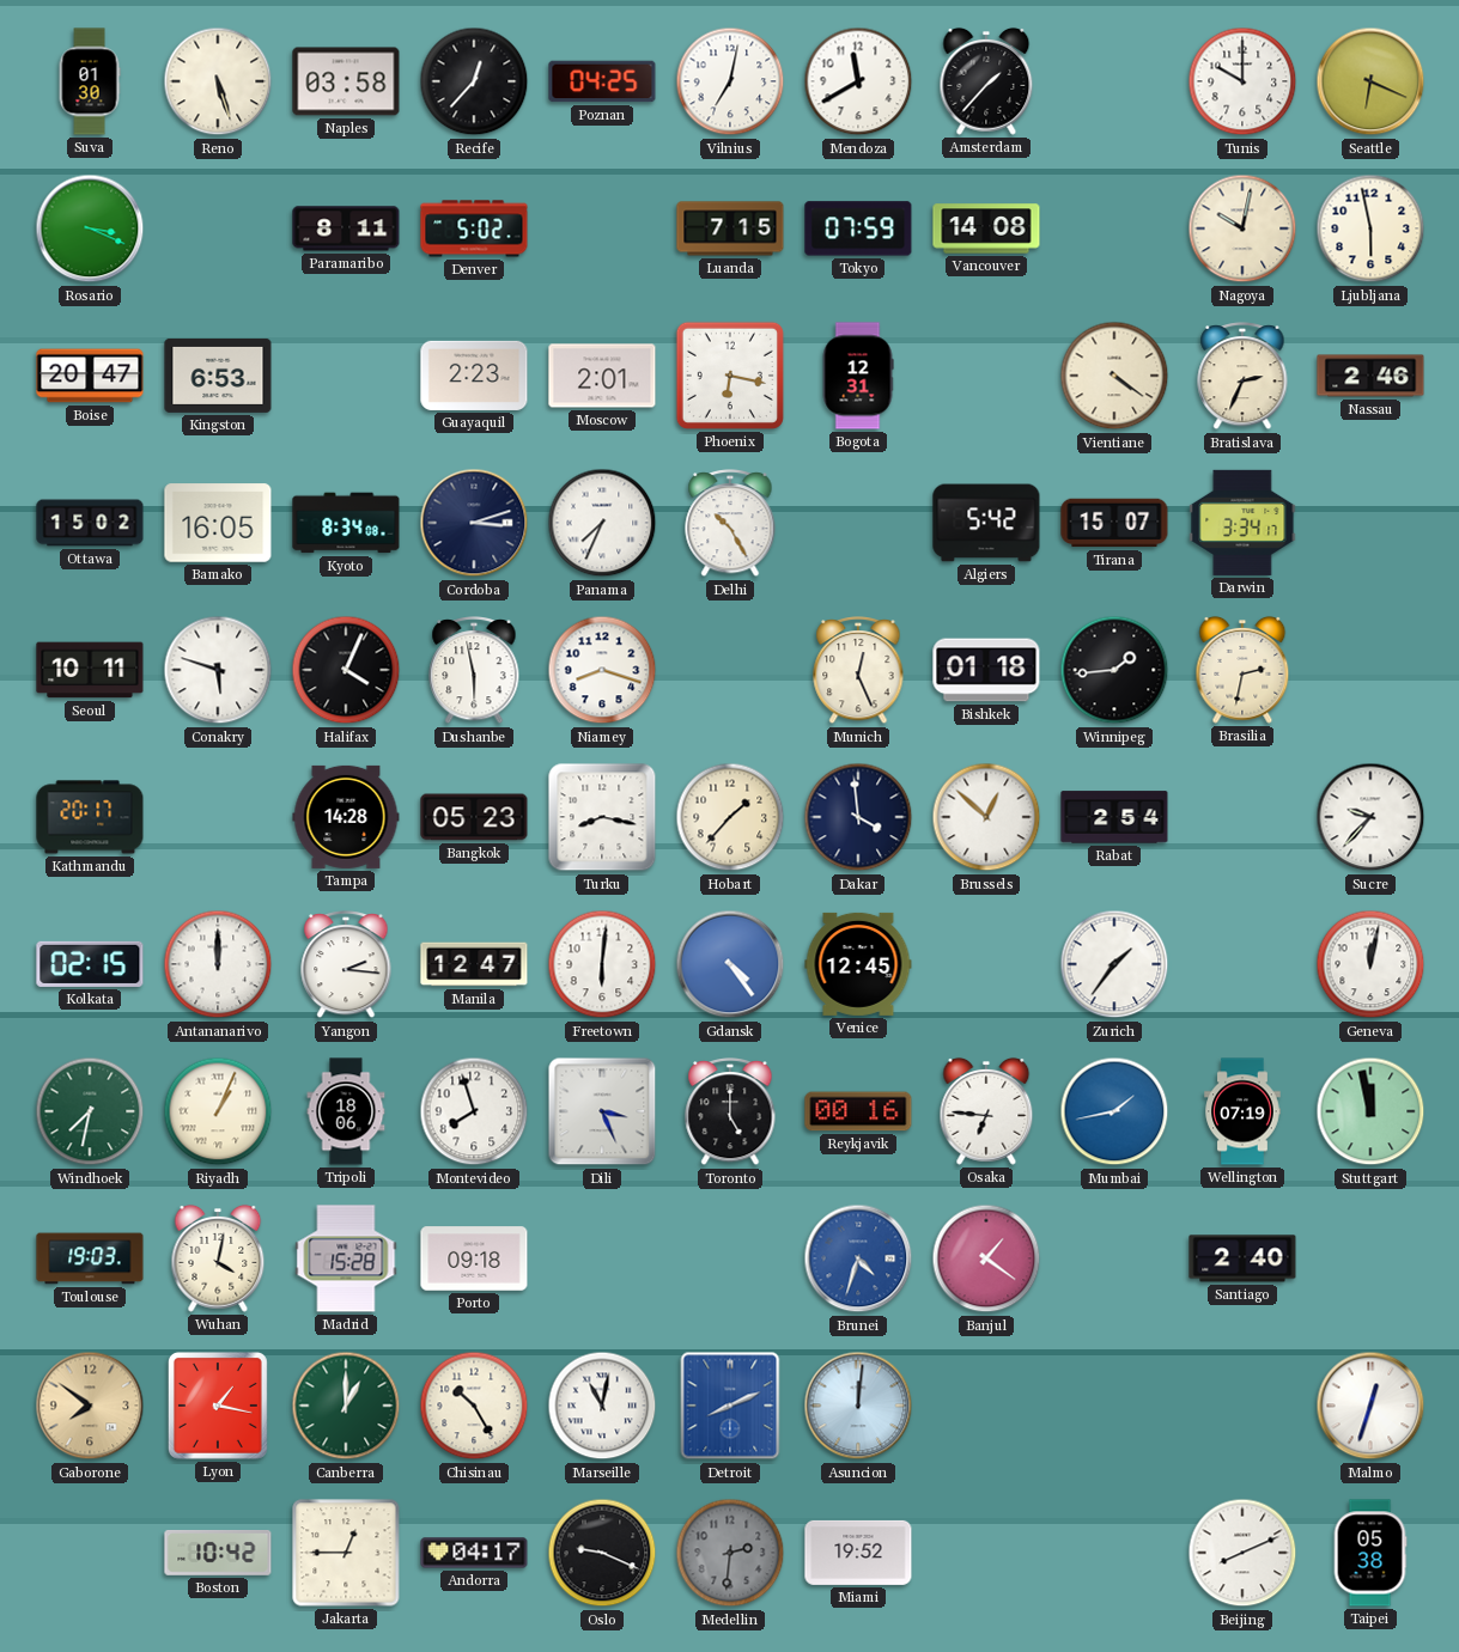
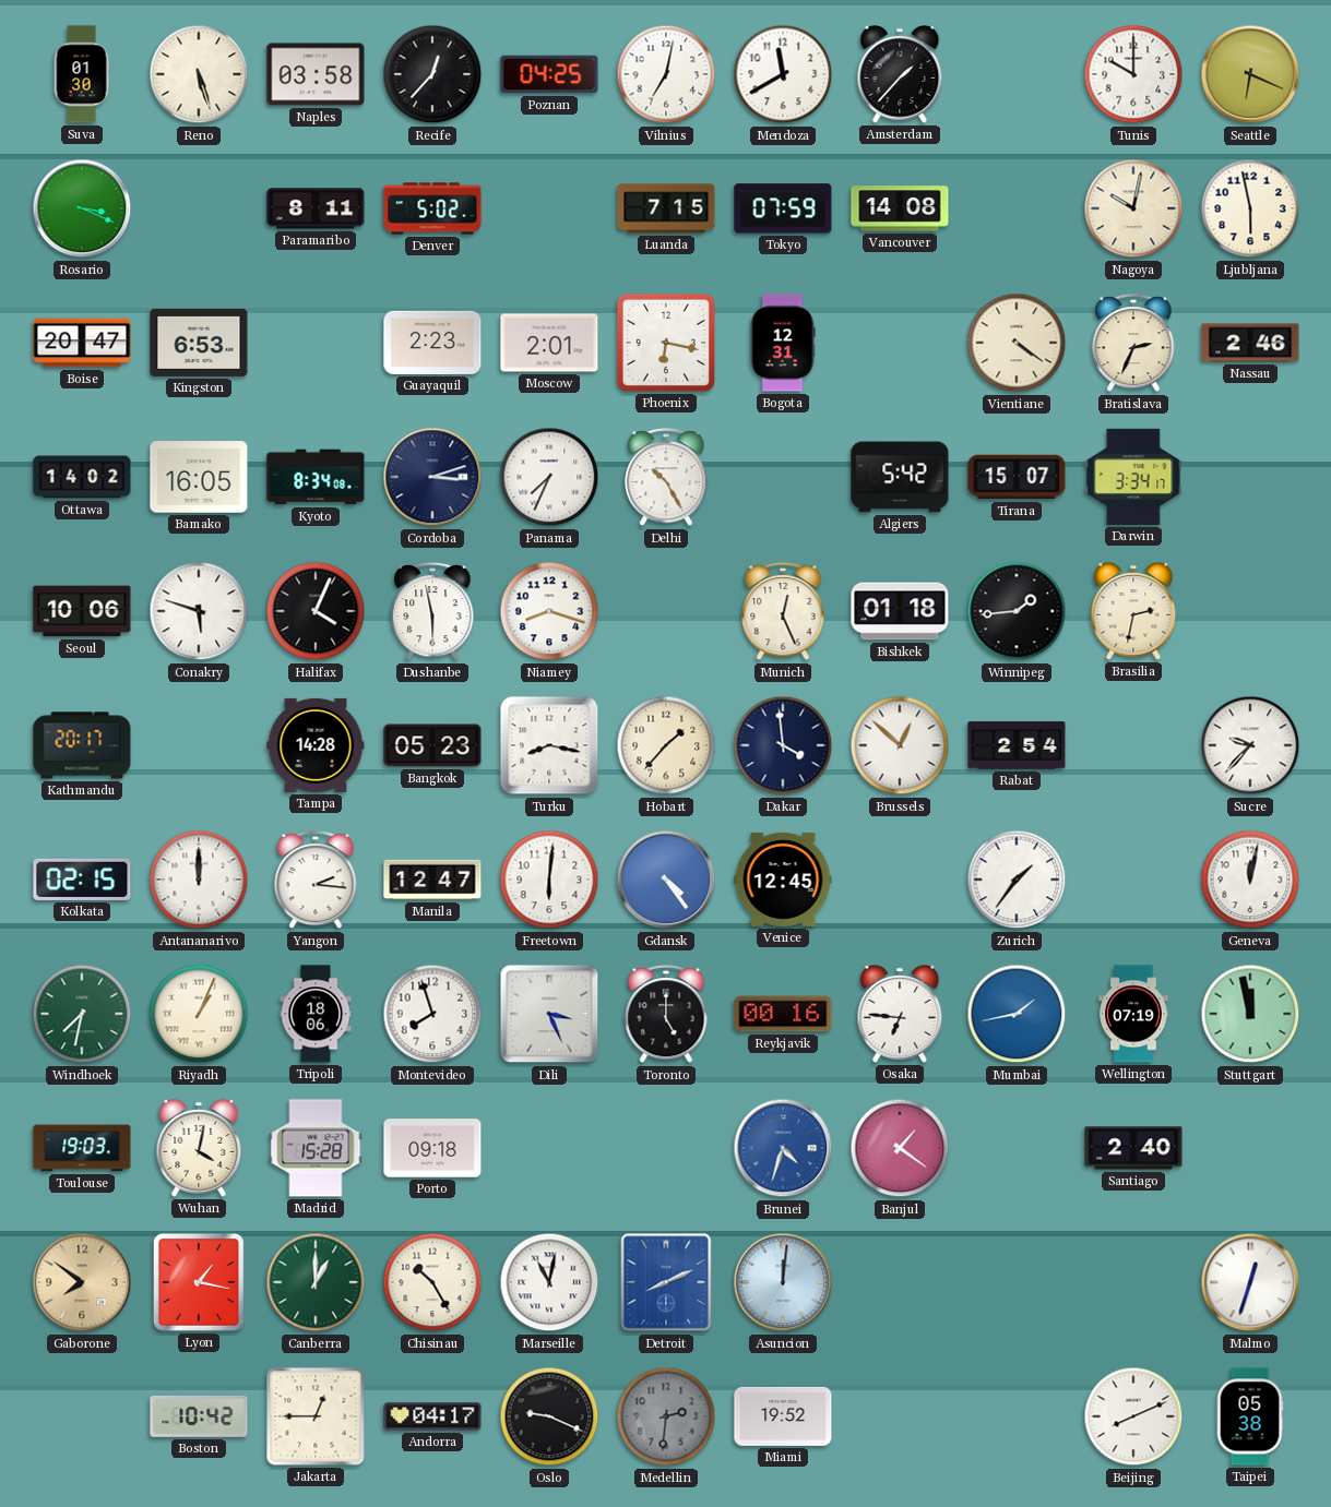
Ottawa: 15:02 -> 14:02 (82, 477)
Seoul: 10:11 -> 10:06 (82, 611)
